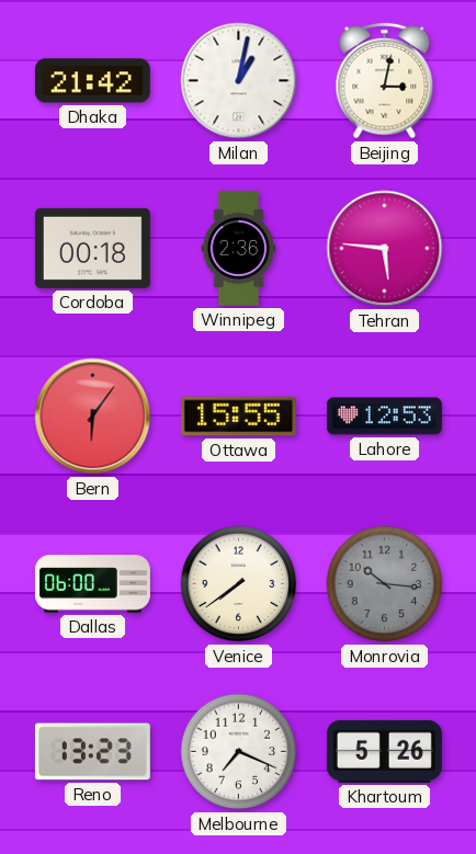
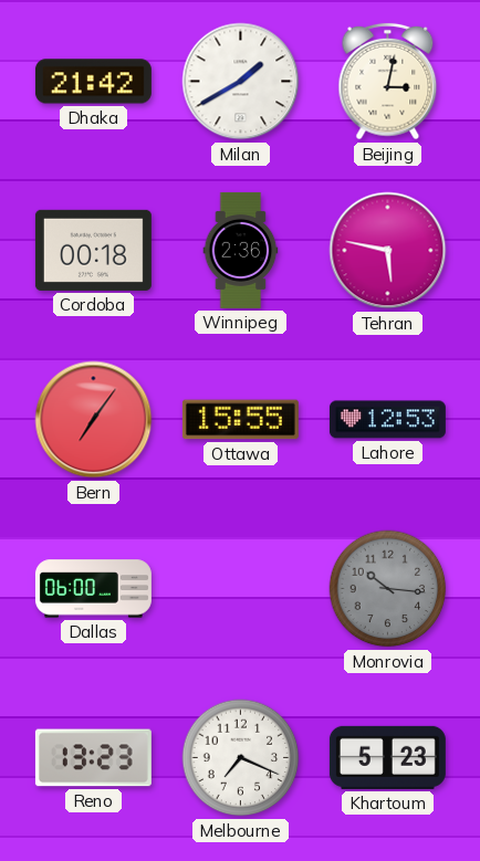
Milan: 1:02 -> 1:40 (241, 82)
Tehran: 5:46 -> 5:47 (388, 251)
Bern: 6:06 -> 7:06 (94, 420)
Venice: 7:39 -> none (239, 584)
Khartoum: 5:26 -> 5:23 (387, 757)
